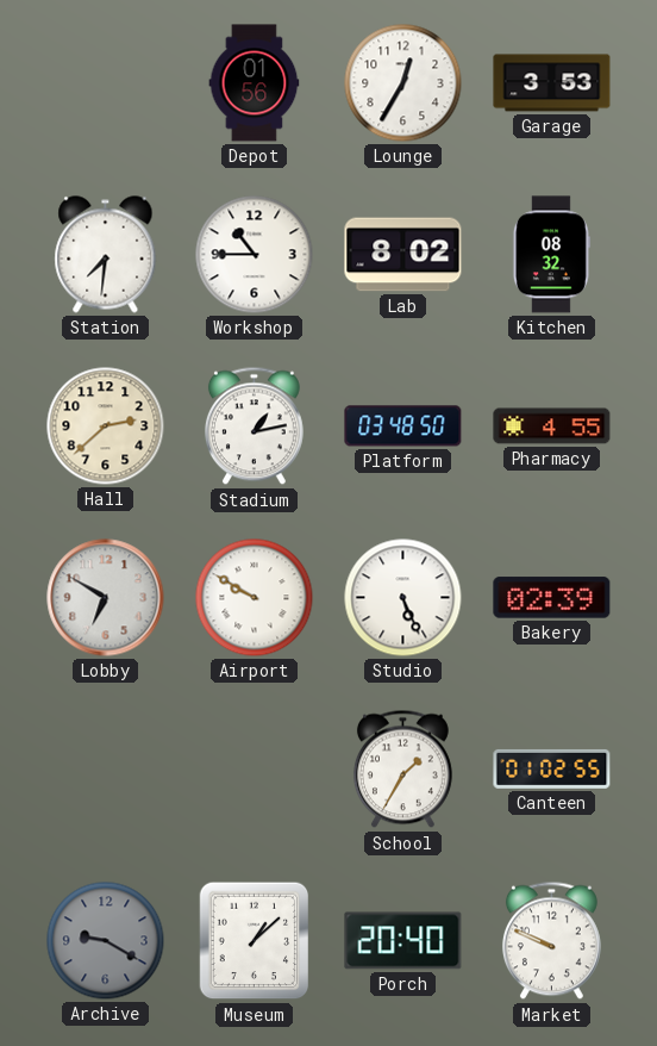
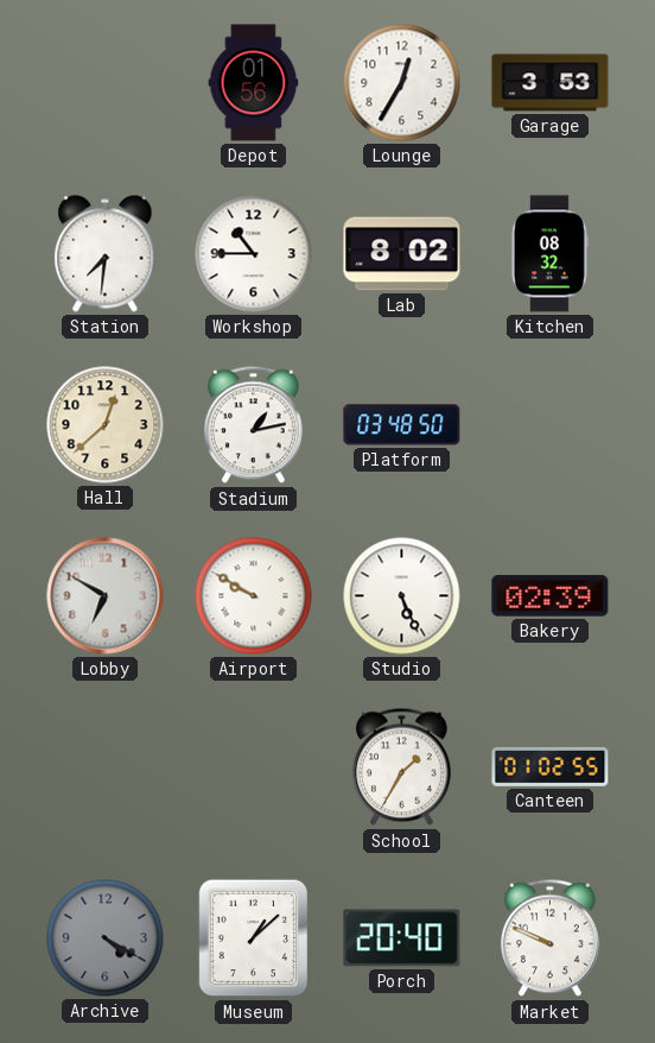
Hall: 2:38 -> 12:38 (106, 425)
Pharmacy: 4:55 -> none (552, 427)
Archive: 9:20 -> 4:20 (106, 938)
